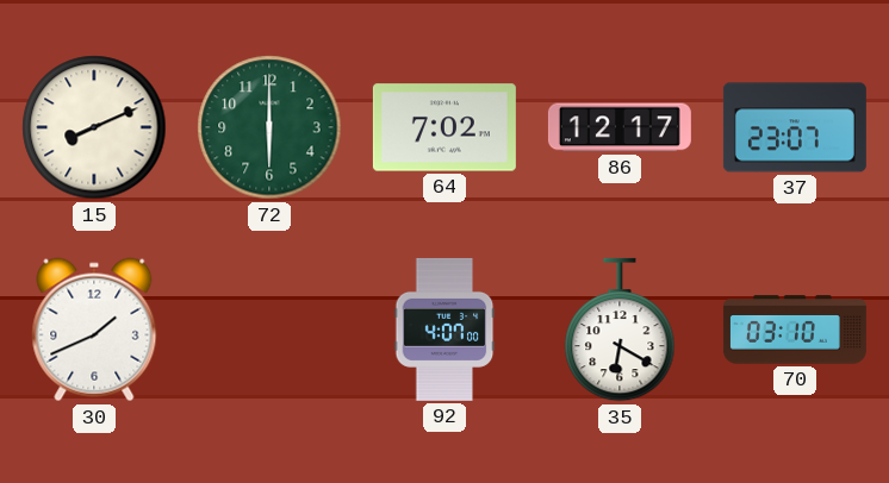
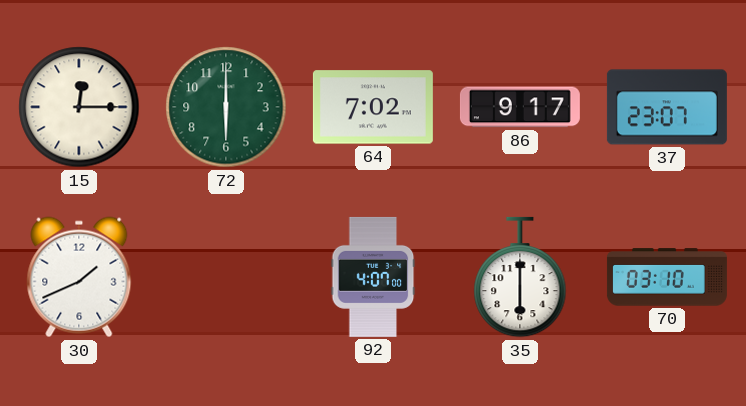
15: 8:11 -> 12:15 (79, 107)
86: 12:17 -> 9:17 (520, 107)
35: 6:20 -> 6:00 (520, 277)
